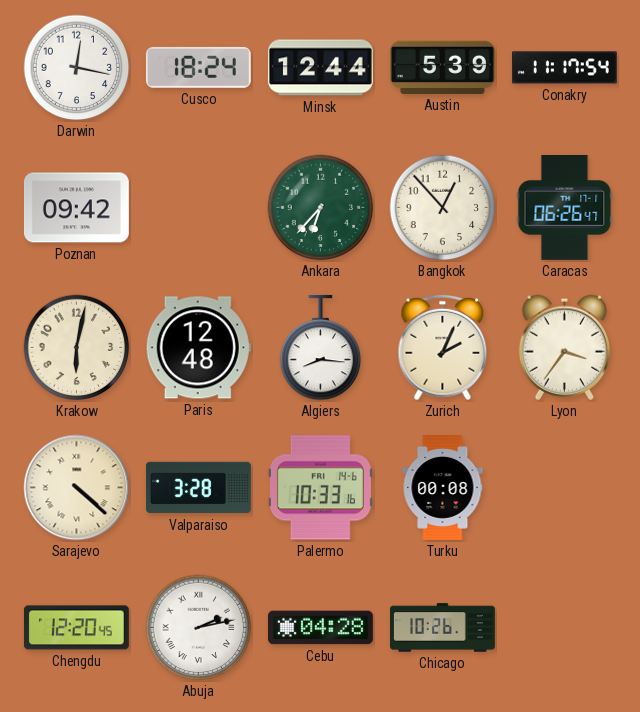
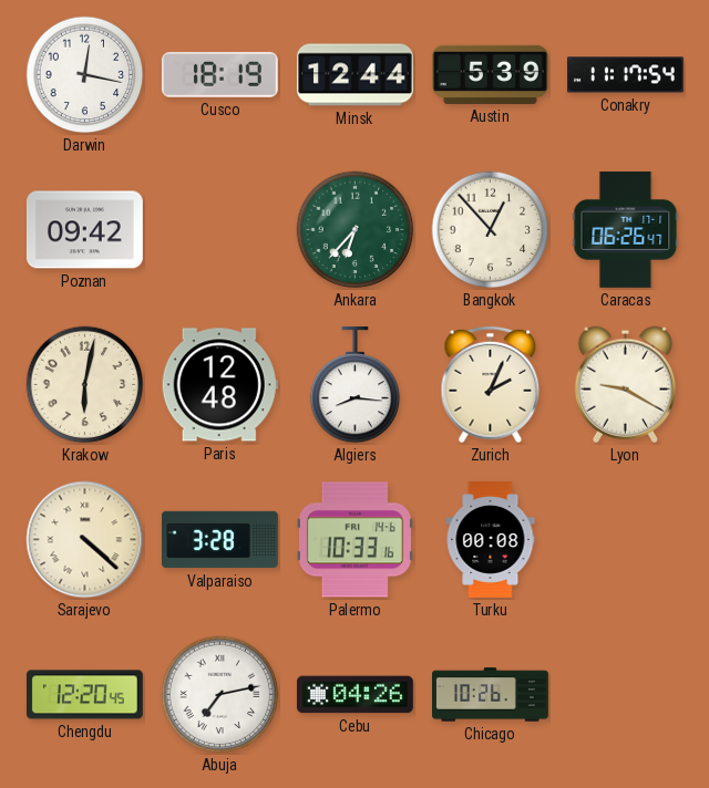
Cusco: 18:24 -> 18:19 (219, 74)
Lyon: 3:36 -> 9:20 (625, 384)
Abuja: 2:13 -> 7:13 (220, 695)
Cebu: 04:28 -> 04:26 (354, 695)
